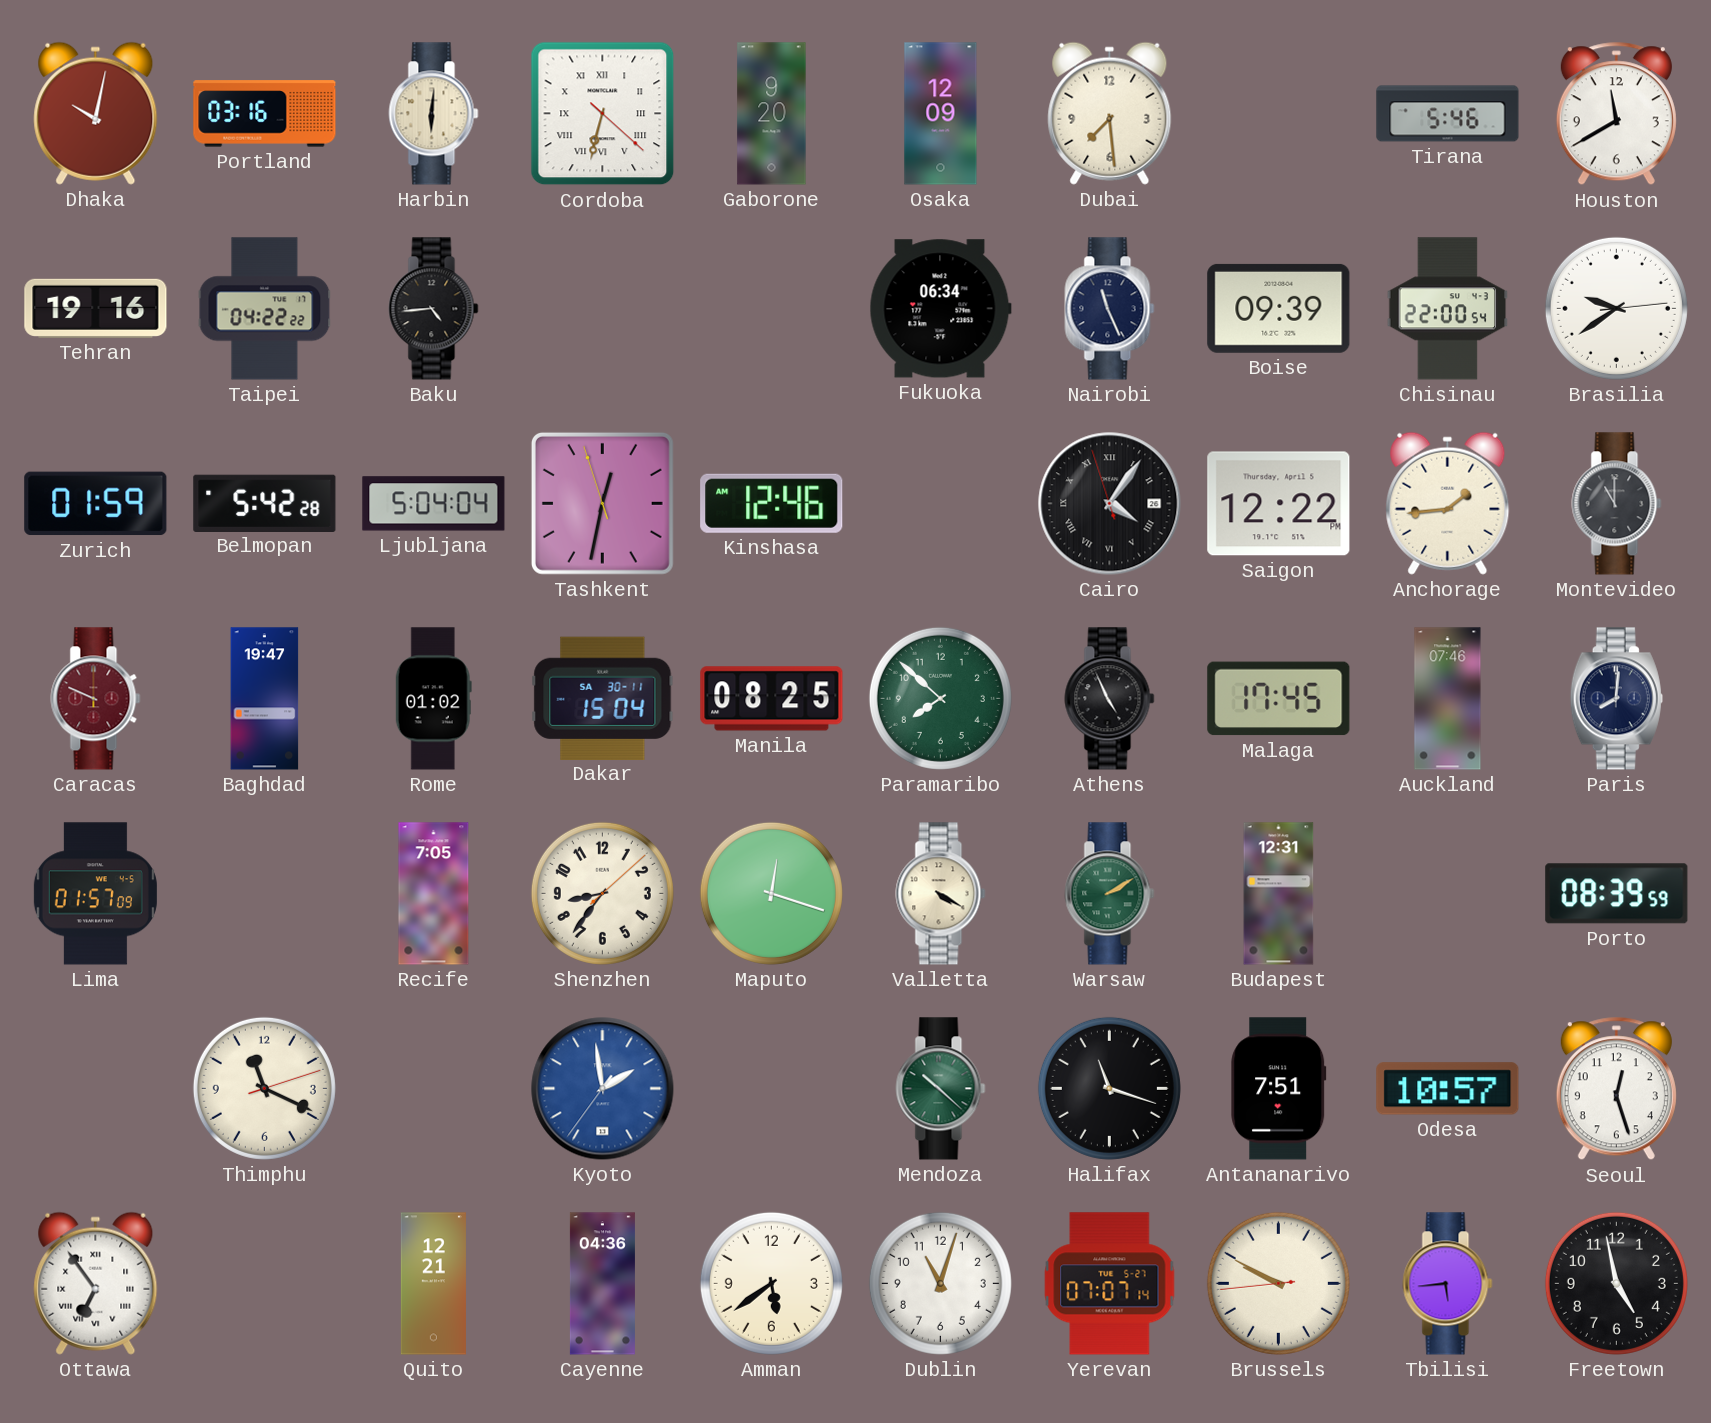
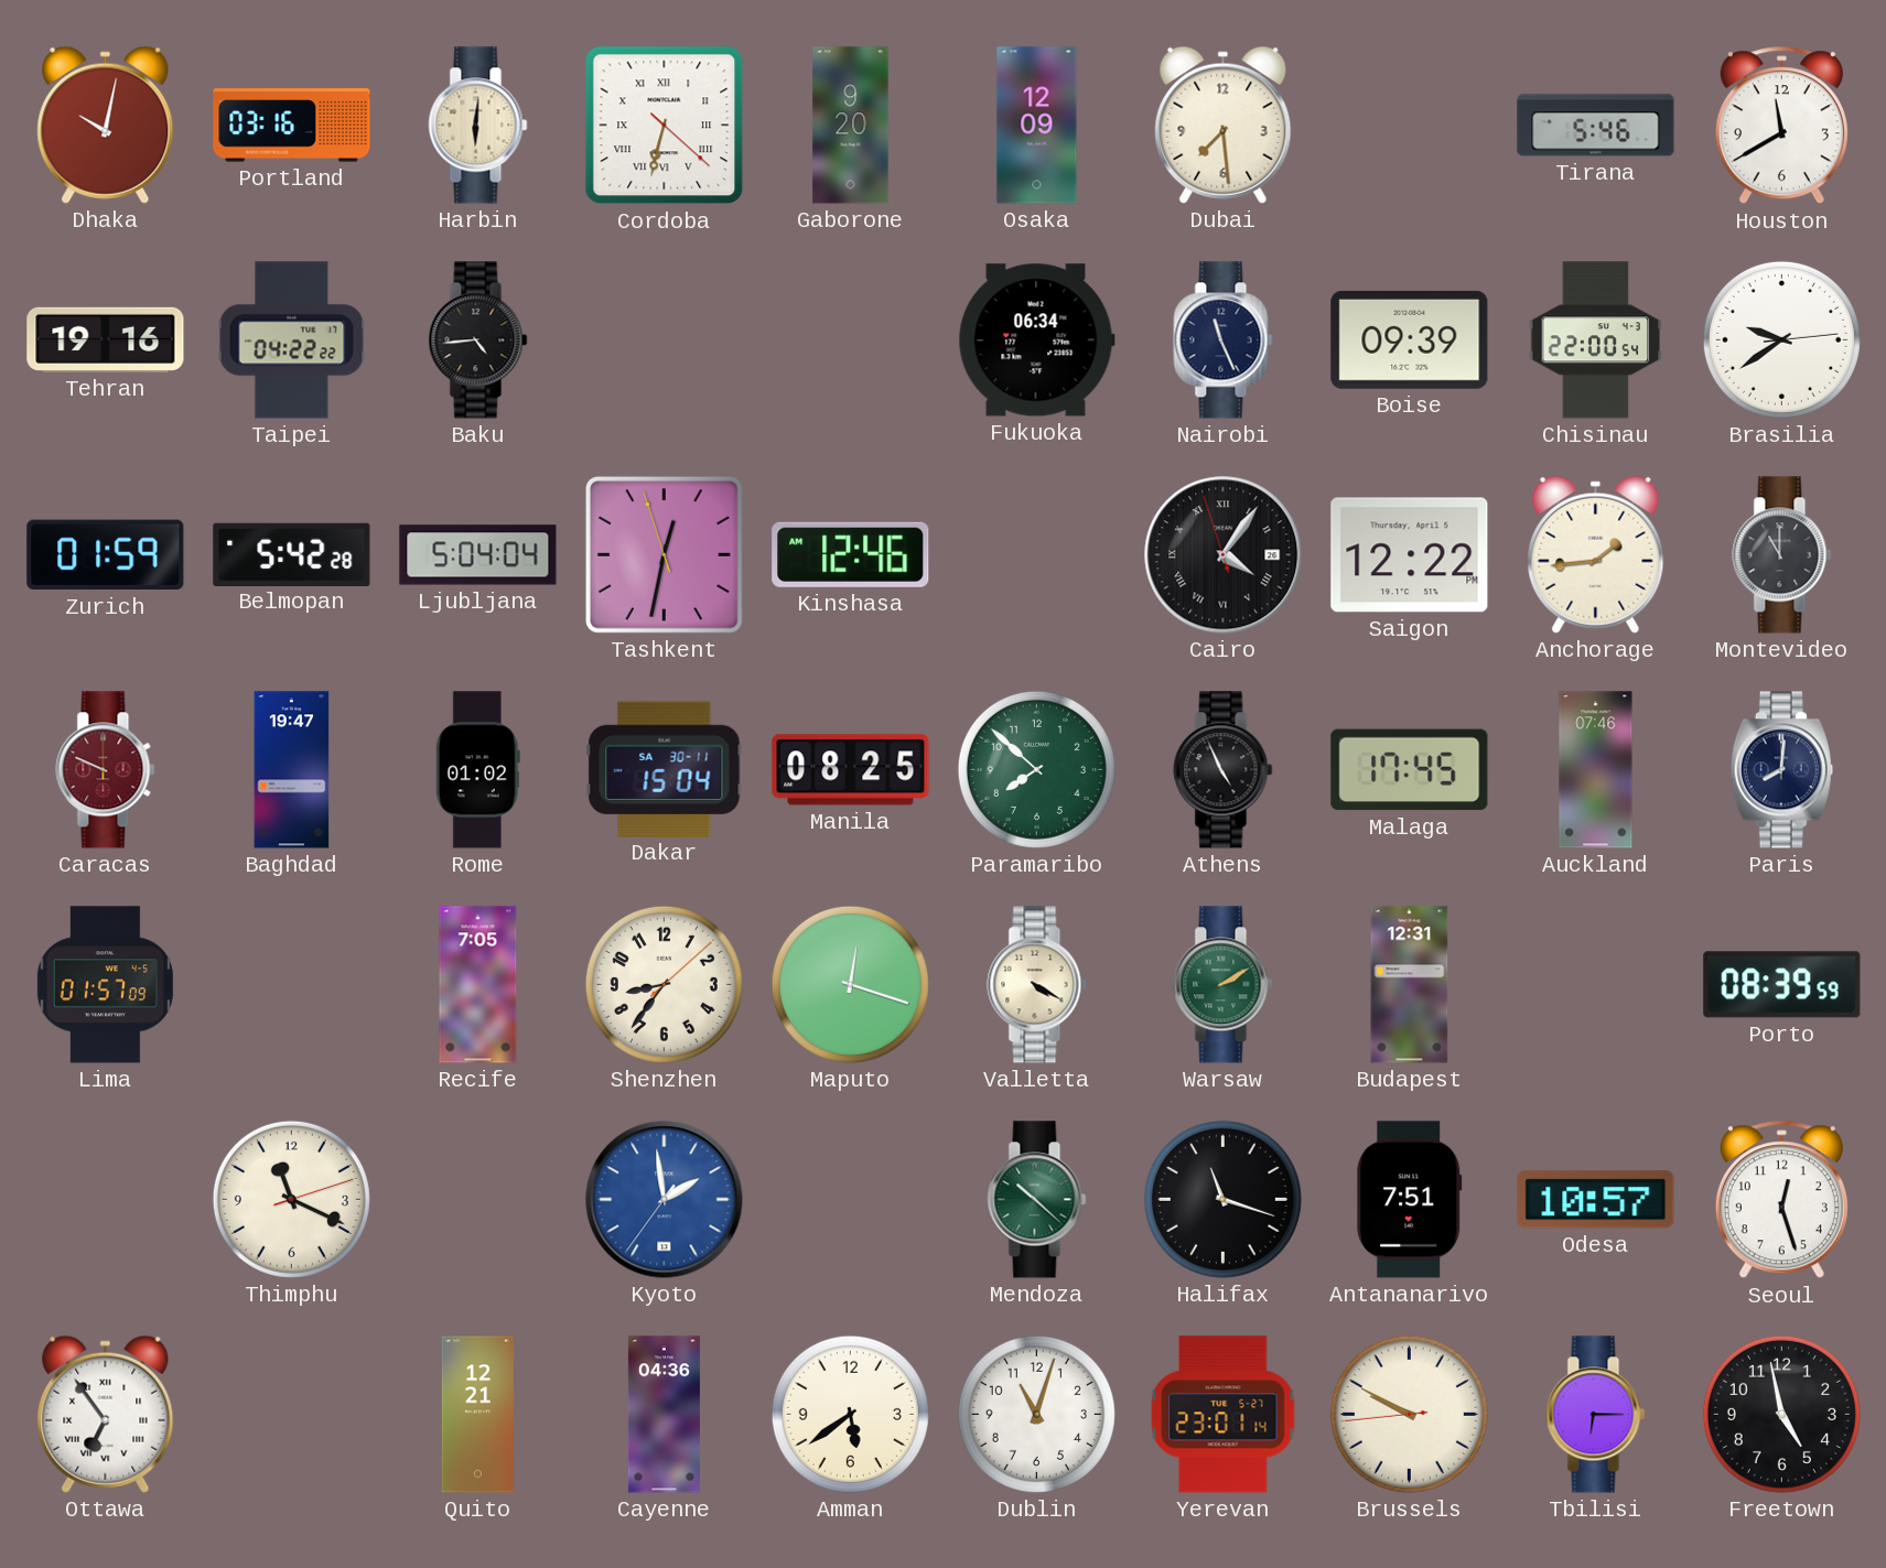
Yerevan: 07:07 -> 23:01 (1224, 1415)
Tbilisi: 5:44 -> 6:15 (1596, 1415)
